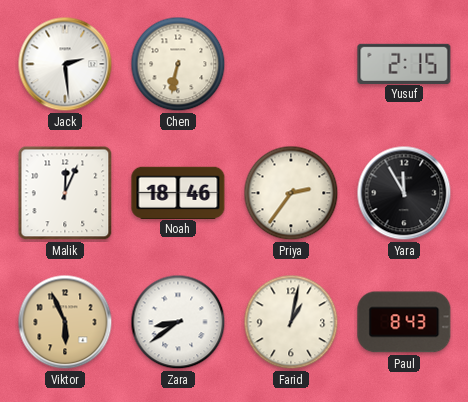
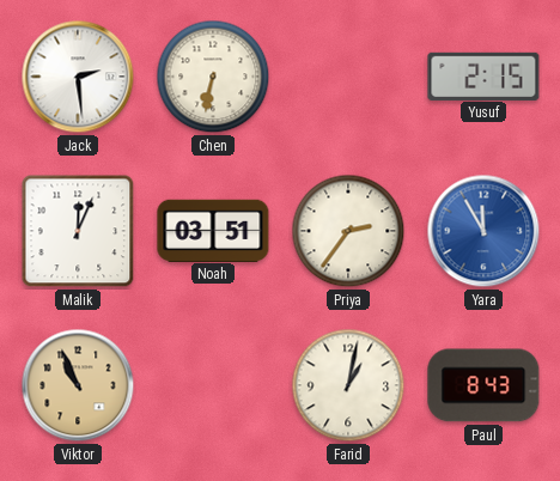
Noah: 18:46 -> 03:51 (213, 230)
Yara dial: black -> blue (483, 231)
Viktor: 5:56 -> 10:56 (78, 385)
Zara: 8:39 -> none (178, 322)
